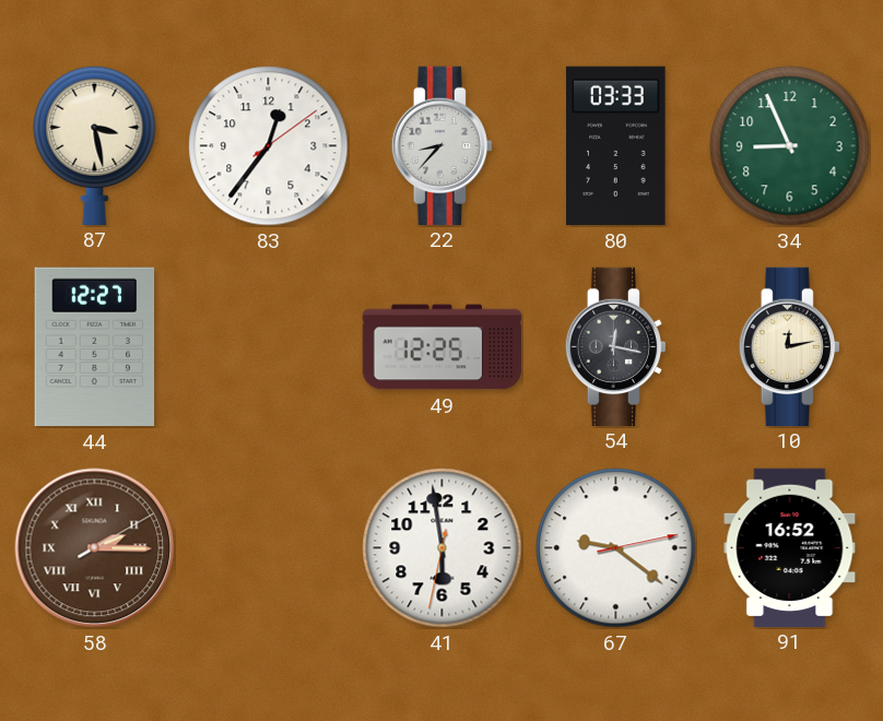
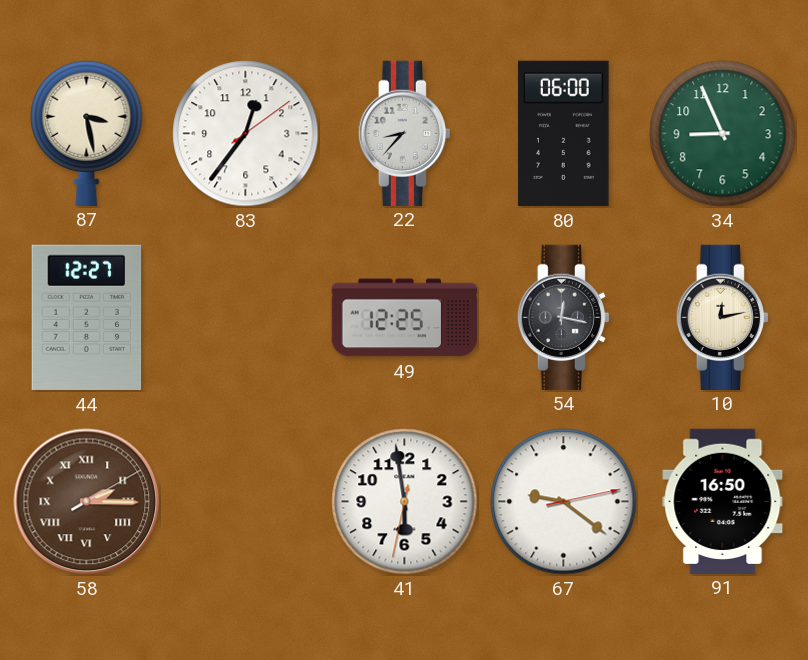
80: 03:33 -> 06:00 (564, 133)
91: 16:52 -> 16:50 (723, 501)
